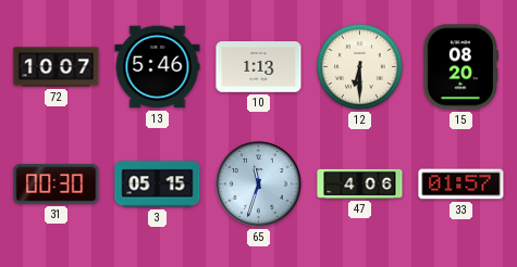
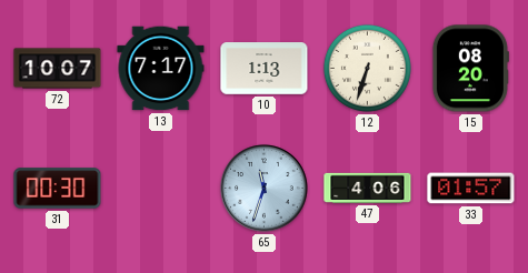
13: 5:46 -> 7:17 (161, 69)
12: 6:30 -> 6:33 (367, 68)
3: 05:15 -> none (158, 185)
